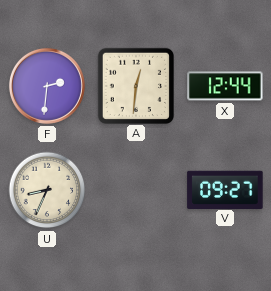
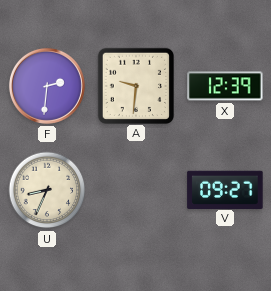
A: 12:31 -> 9:31 (135, 85)
X: 12:44 -> 12:39 (225, 86)
